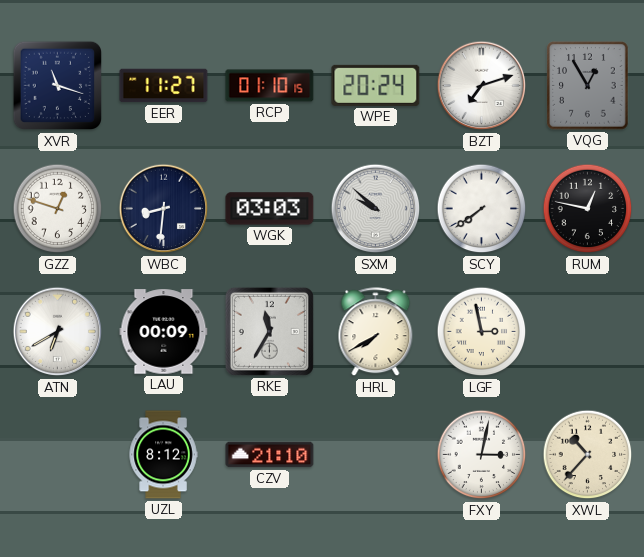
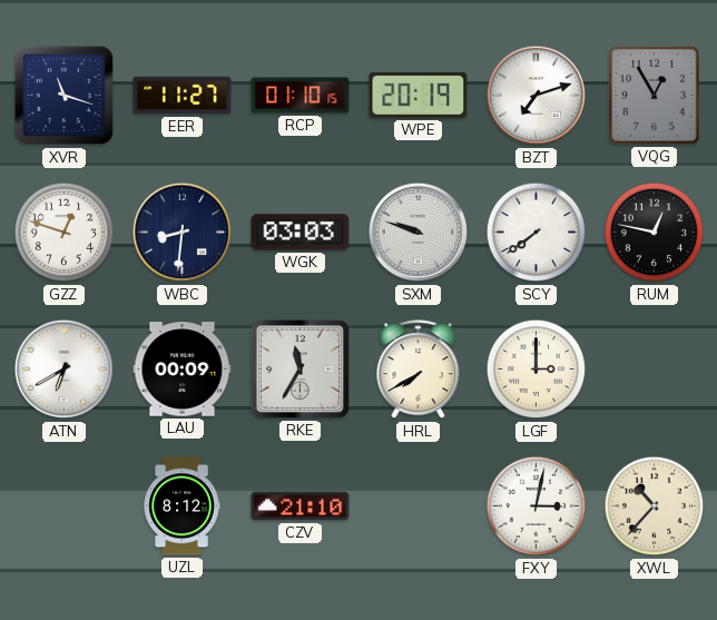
WPE: 20:24 -> 20:19 (419, 95)
SXM: 9:52 -> 9:48 (419, 233)
LGF: 2:58 -> 3:00 (537, 370)
